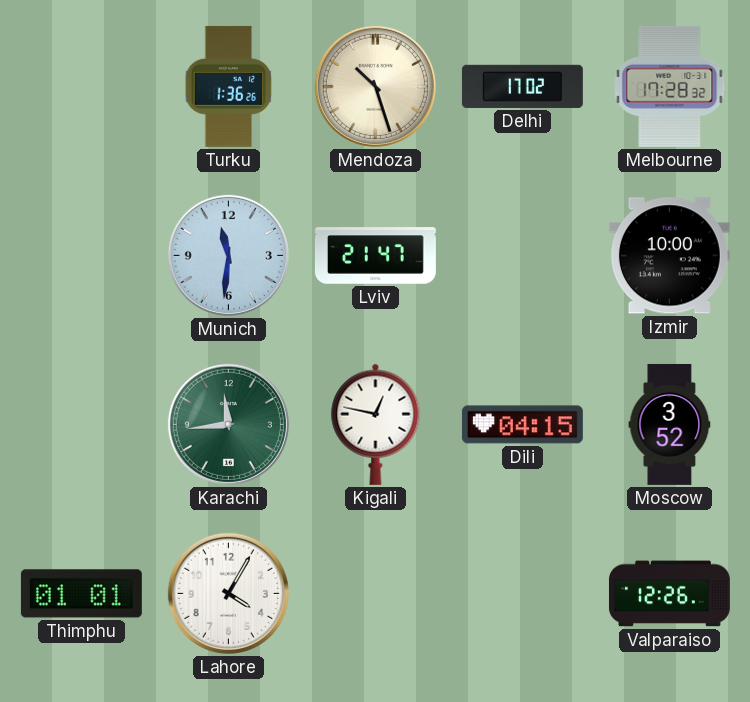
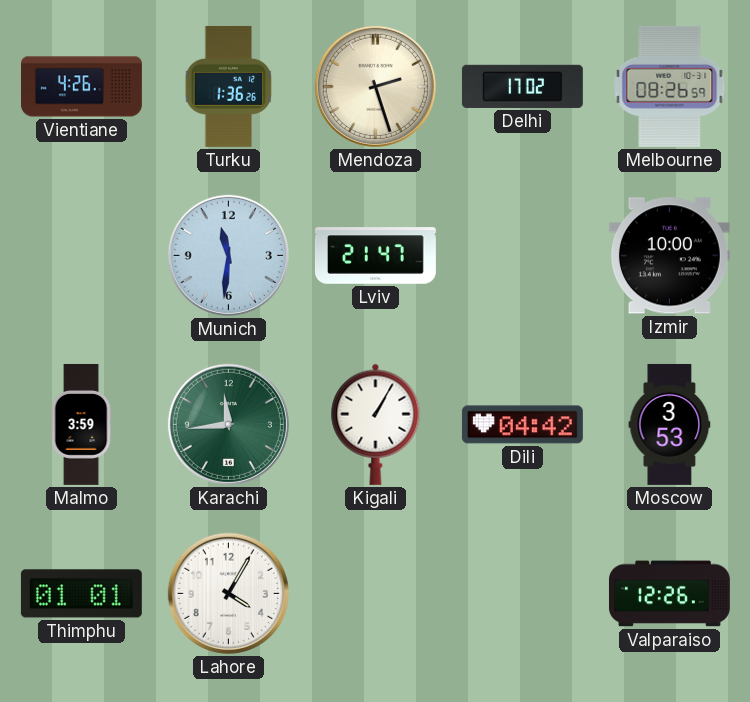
Vientiane: none -> 4:26 (81, 87)
Mendoza: 10:27 -> 2:27 (375, 86)
Melbourne: 17:28 -> 08:26 (670, 86)
Malmo: none -> 3:59 (81, 424)
Kigali: 12:47 -> 1:05 (376, 424)
Dili: 04:15 -> 04:42 (522, 425)
Moscow: 3:52 -> 3:53 (670, 424)
